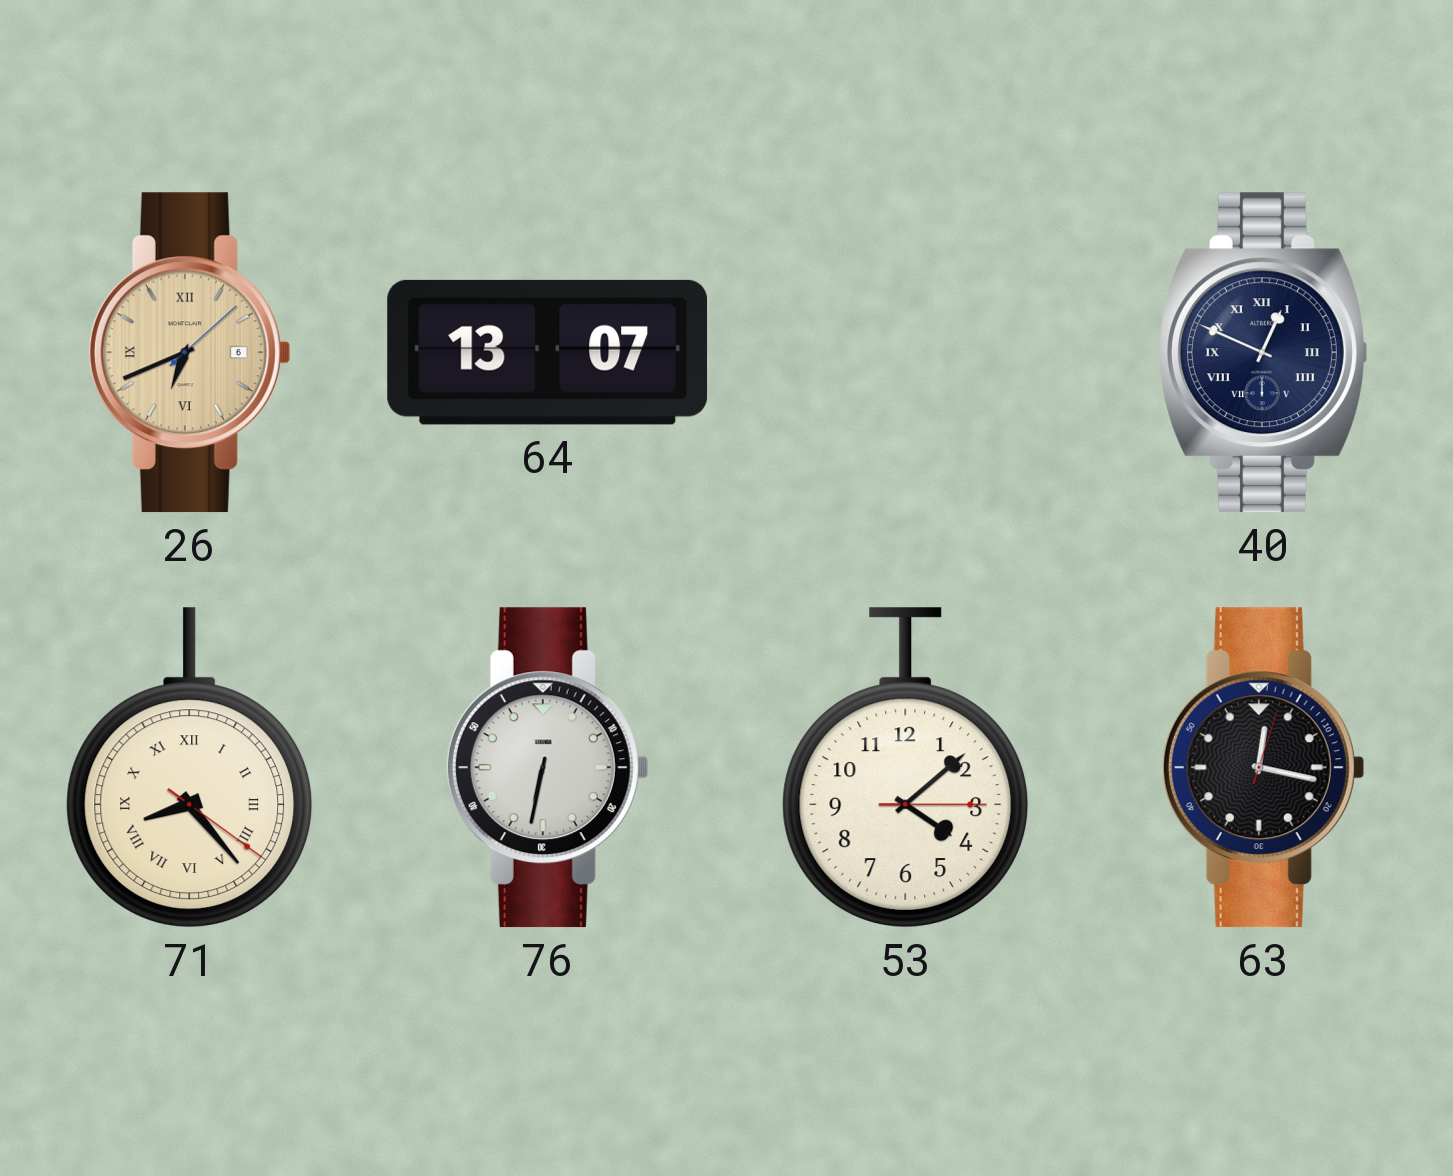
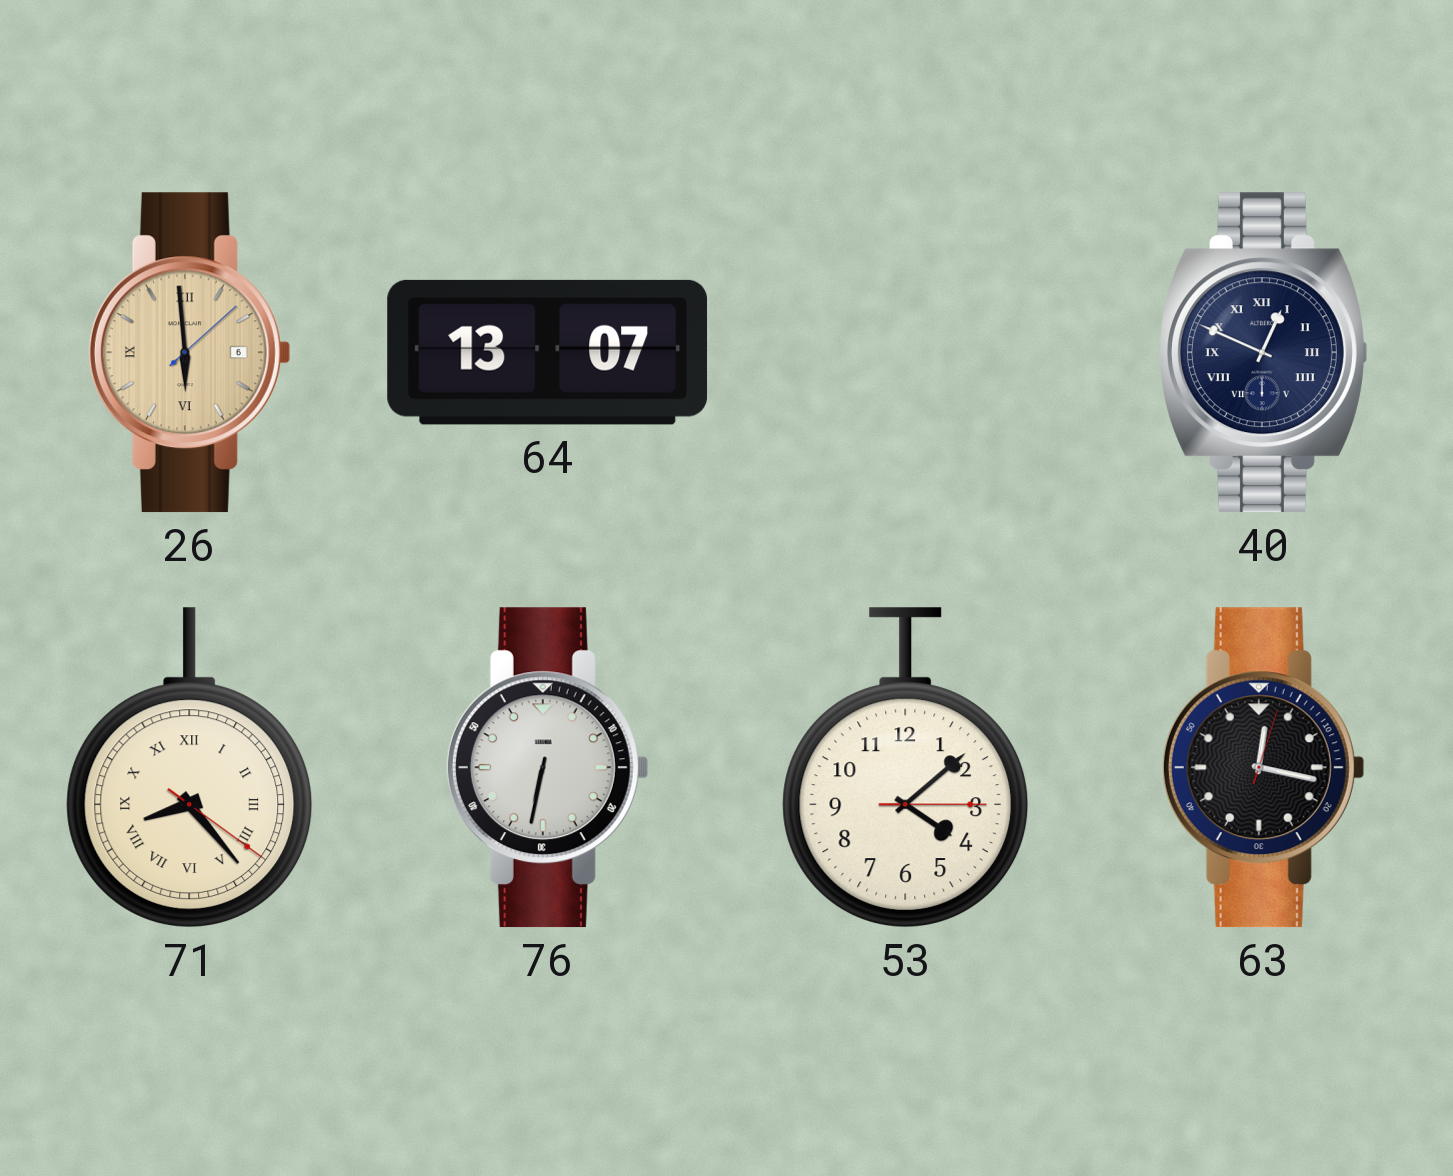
26: 6:41 -> 5:59 (189, 353)
